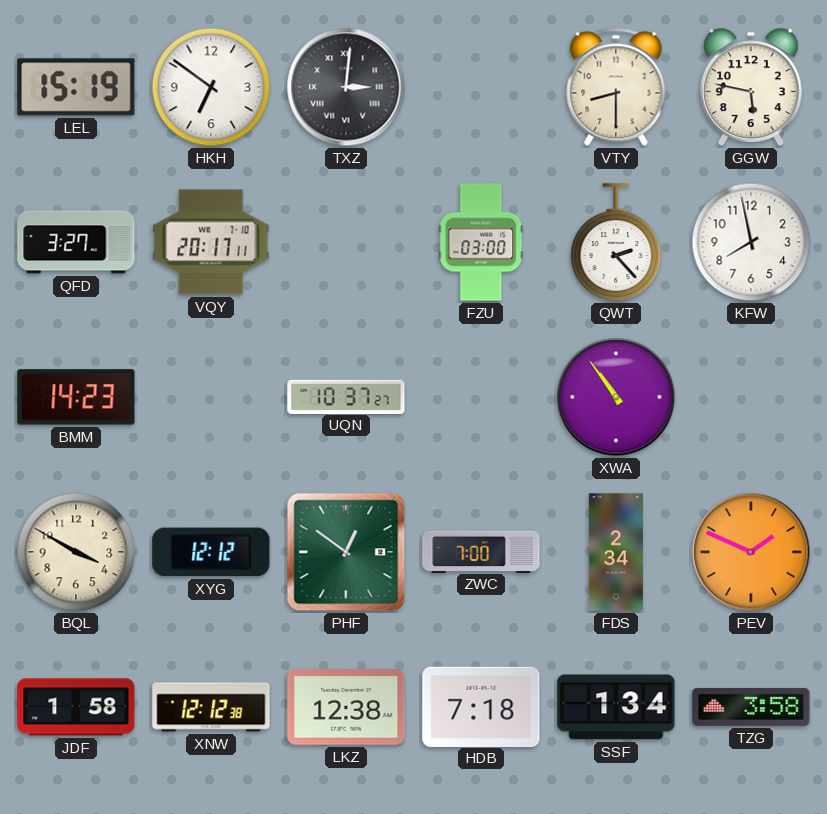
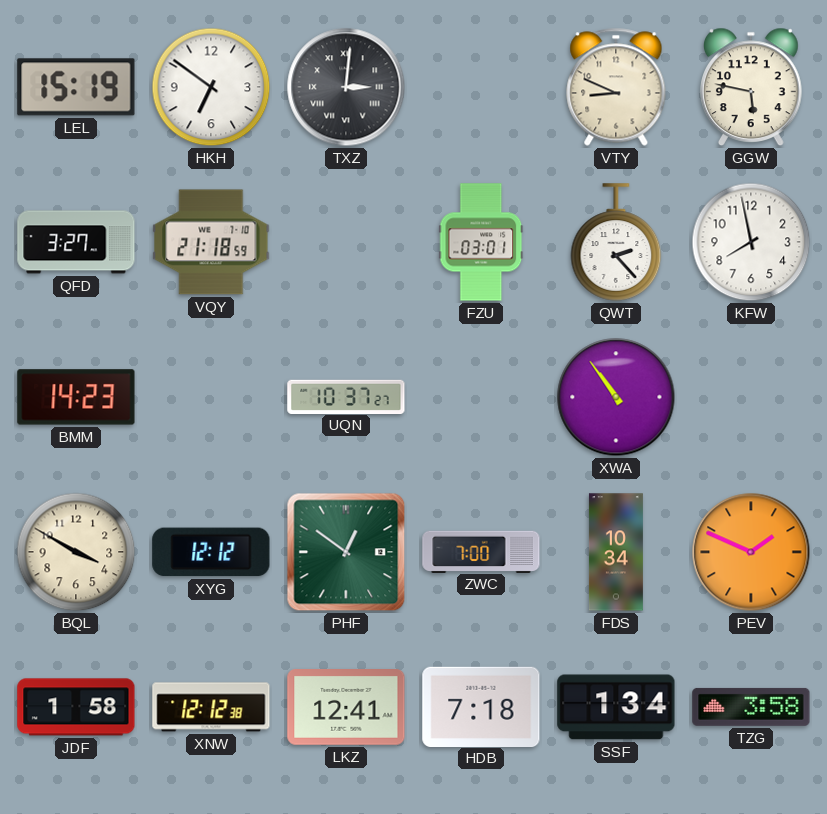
VTY: 8:30 -> 8:49 (616, 87)
VQY: 20:17 -> 21:18 (211, 242)
FZU: 03:00 -> 03:01 (481, 242)
FDS: 2:34 -> 10:34 (616, 552)
LKZ: 12:38 -> 12:41 (346, 708)
